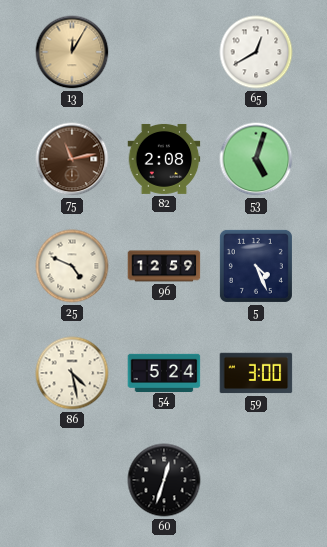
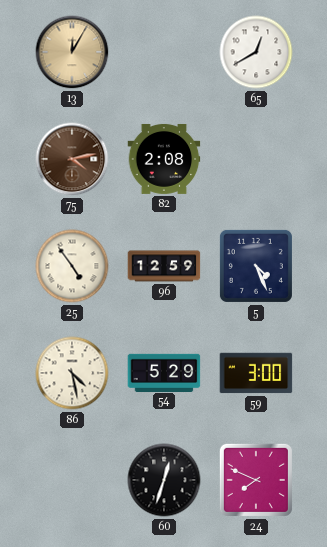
75: 11:13 -> 4:13 (72, 159)
53: 5:03 -> none (256, 159)
25: 4:49 -> 4:54 (72, 266)
54: 5:24 -> 5:29 (164, 372)
24: none -> 7:49 (256, 480)
